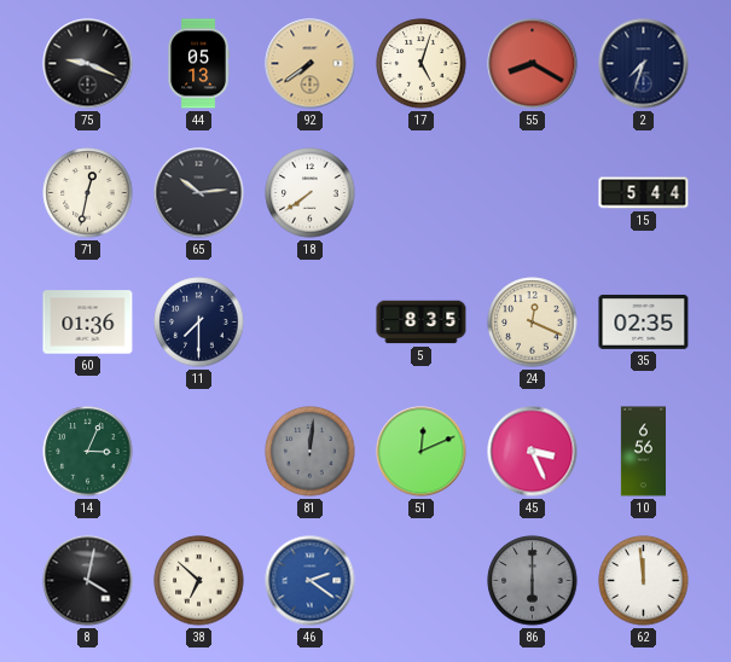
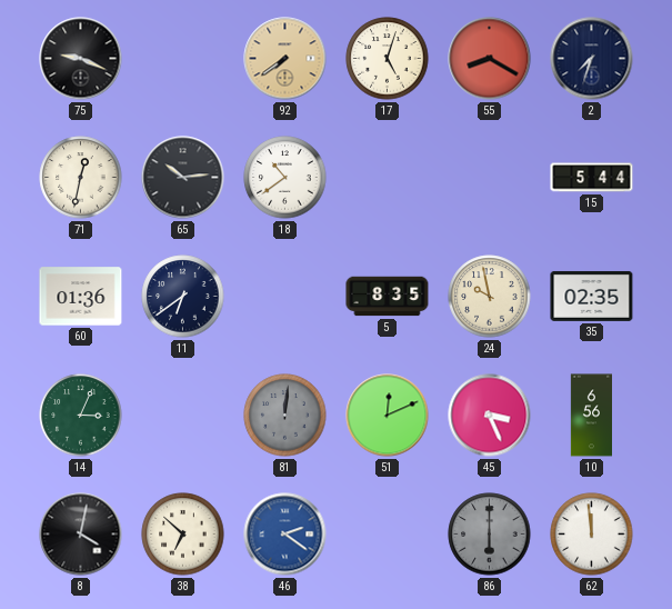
44: 05:13 -> none (198, 64)
18: 7:39 -> 10:39 (285, 178)
11: 7:30 -> 6:39 (183, 297)
24: 12:19 -> 9:58 (490, 297)
